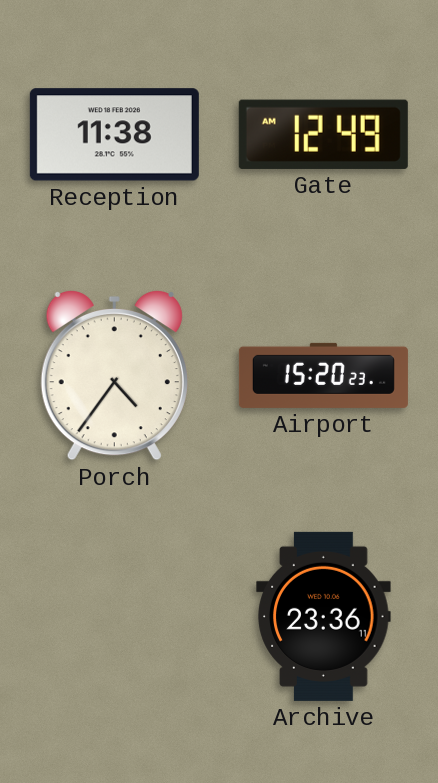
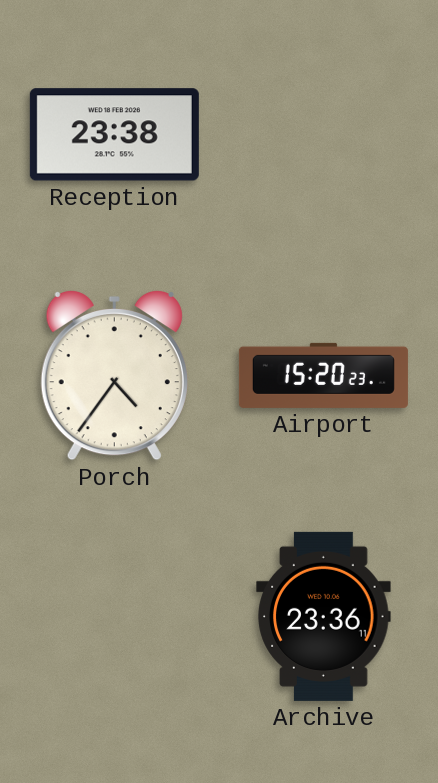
Reception: 11:38 -> 23:38 (114, 135)
Gate: 12:49 -> none (323, 134)
